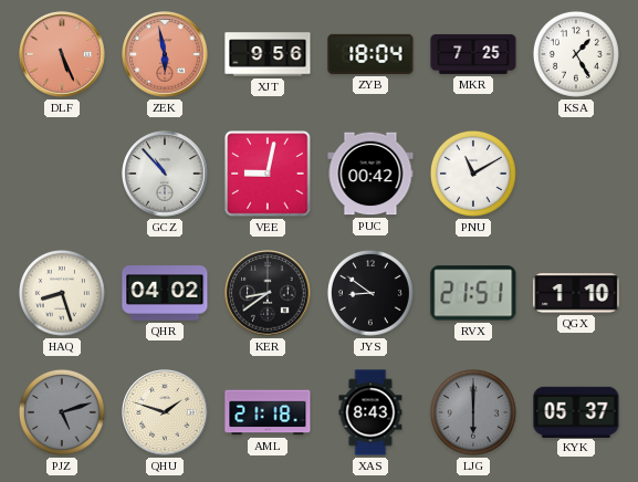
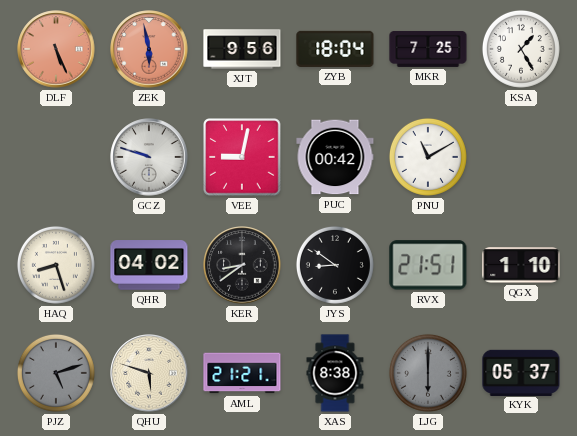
GCZ: 10:53 -> 9:48 (149, 157)
QHU: 1:48 -> 5:48 (149, 373)
AML: 21:18 -> 21:21 (242, 373)
XAS: 8:43 -> 8:38 (335, 373)
